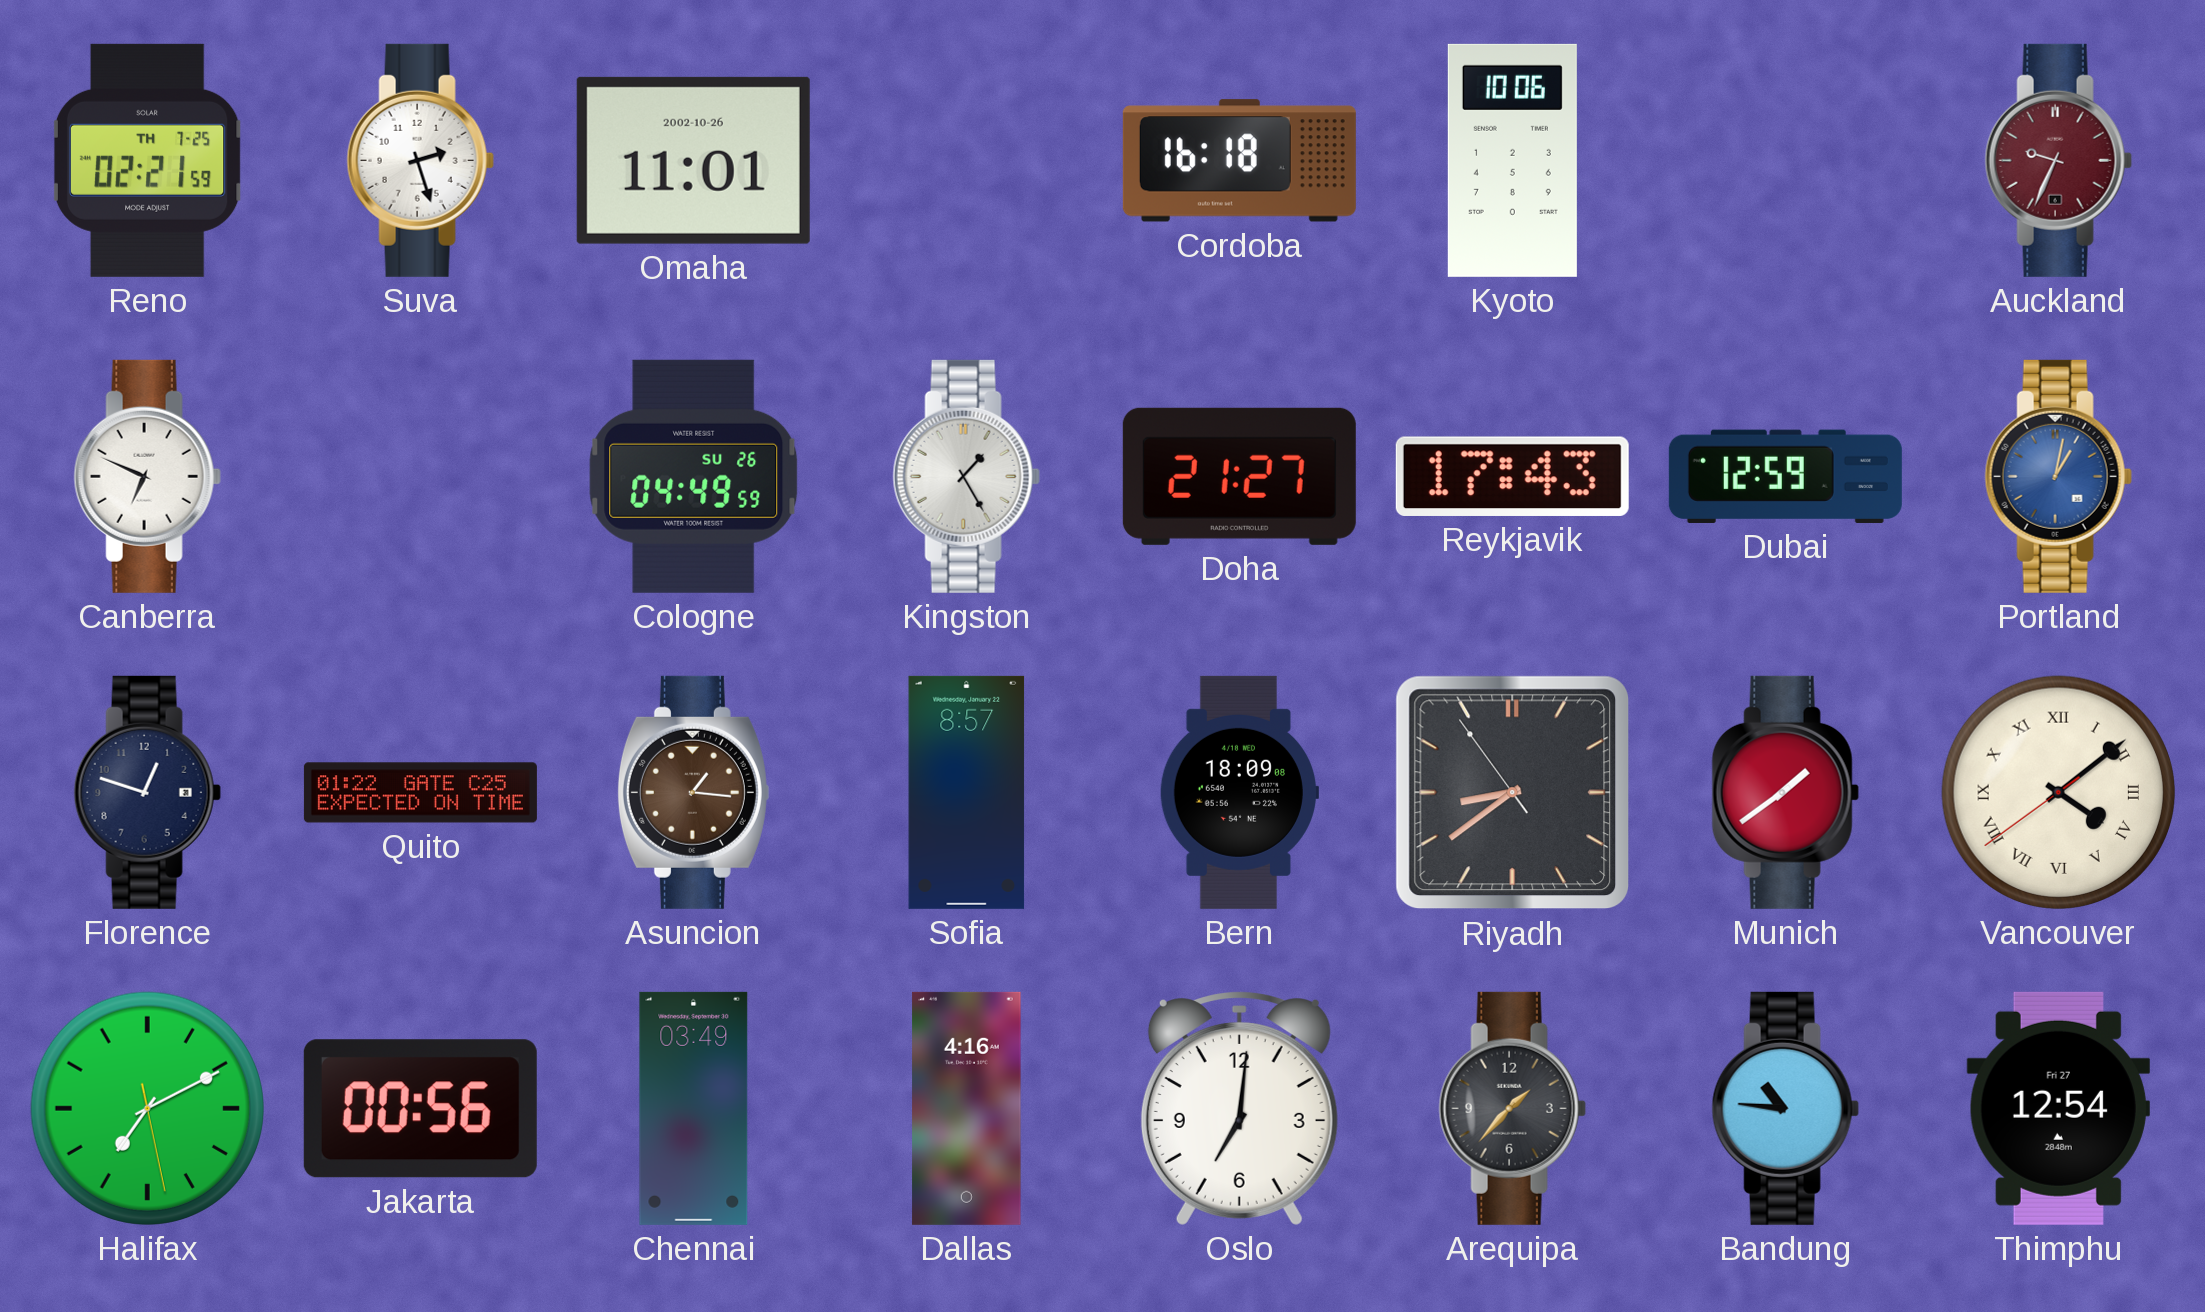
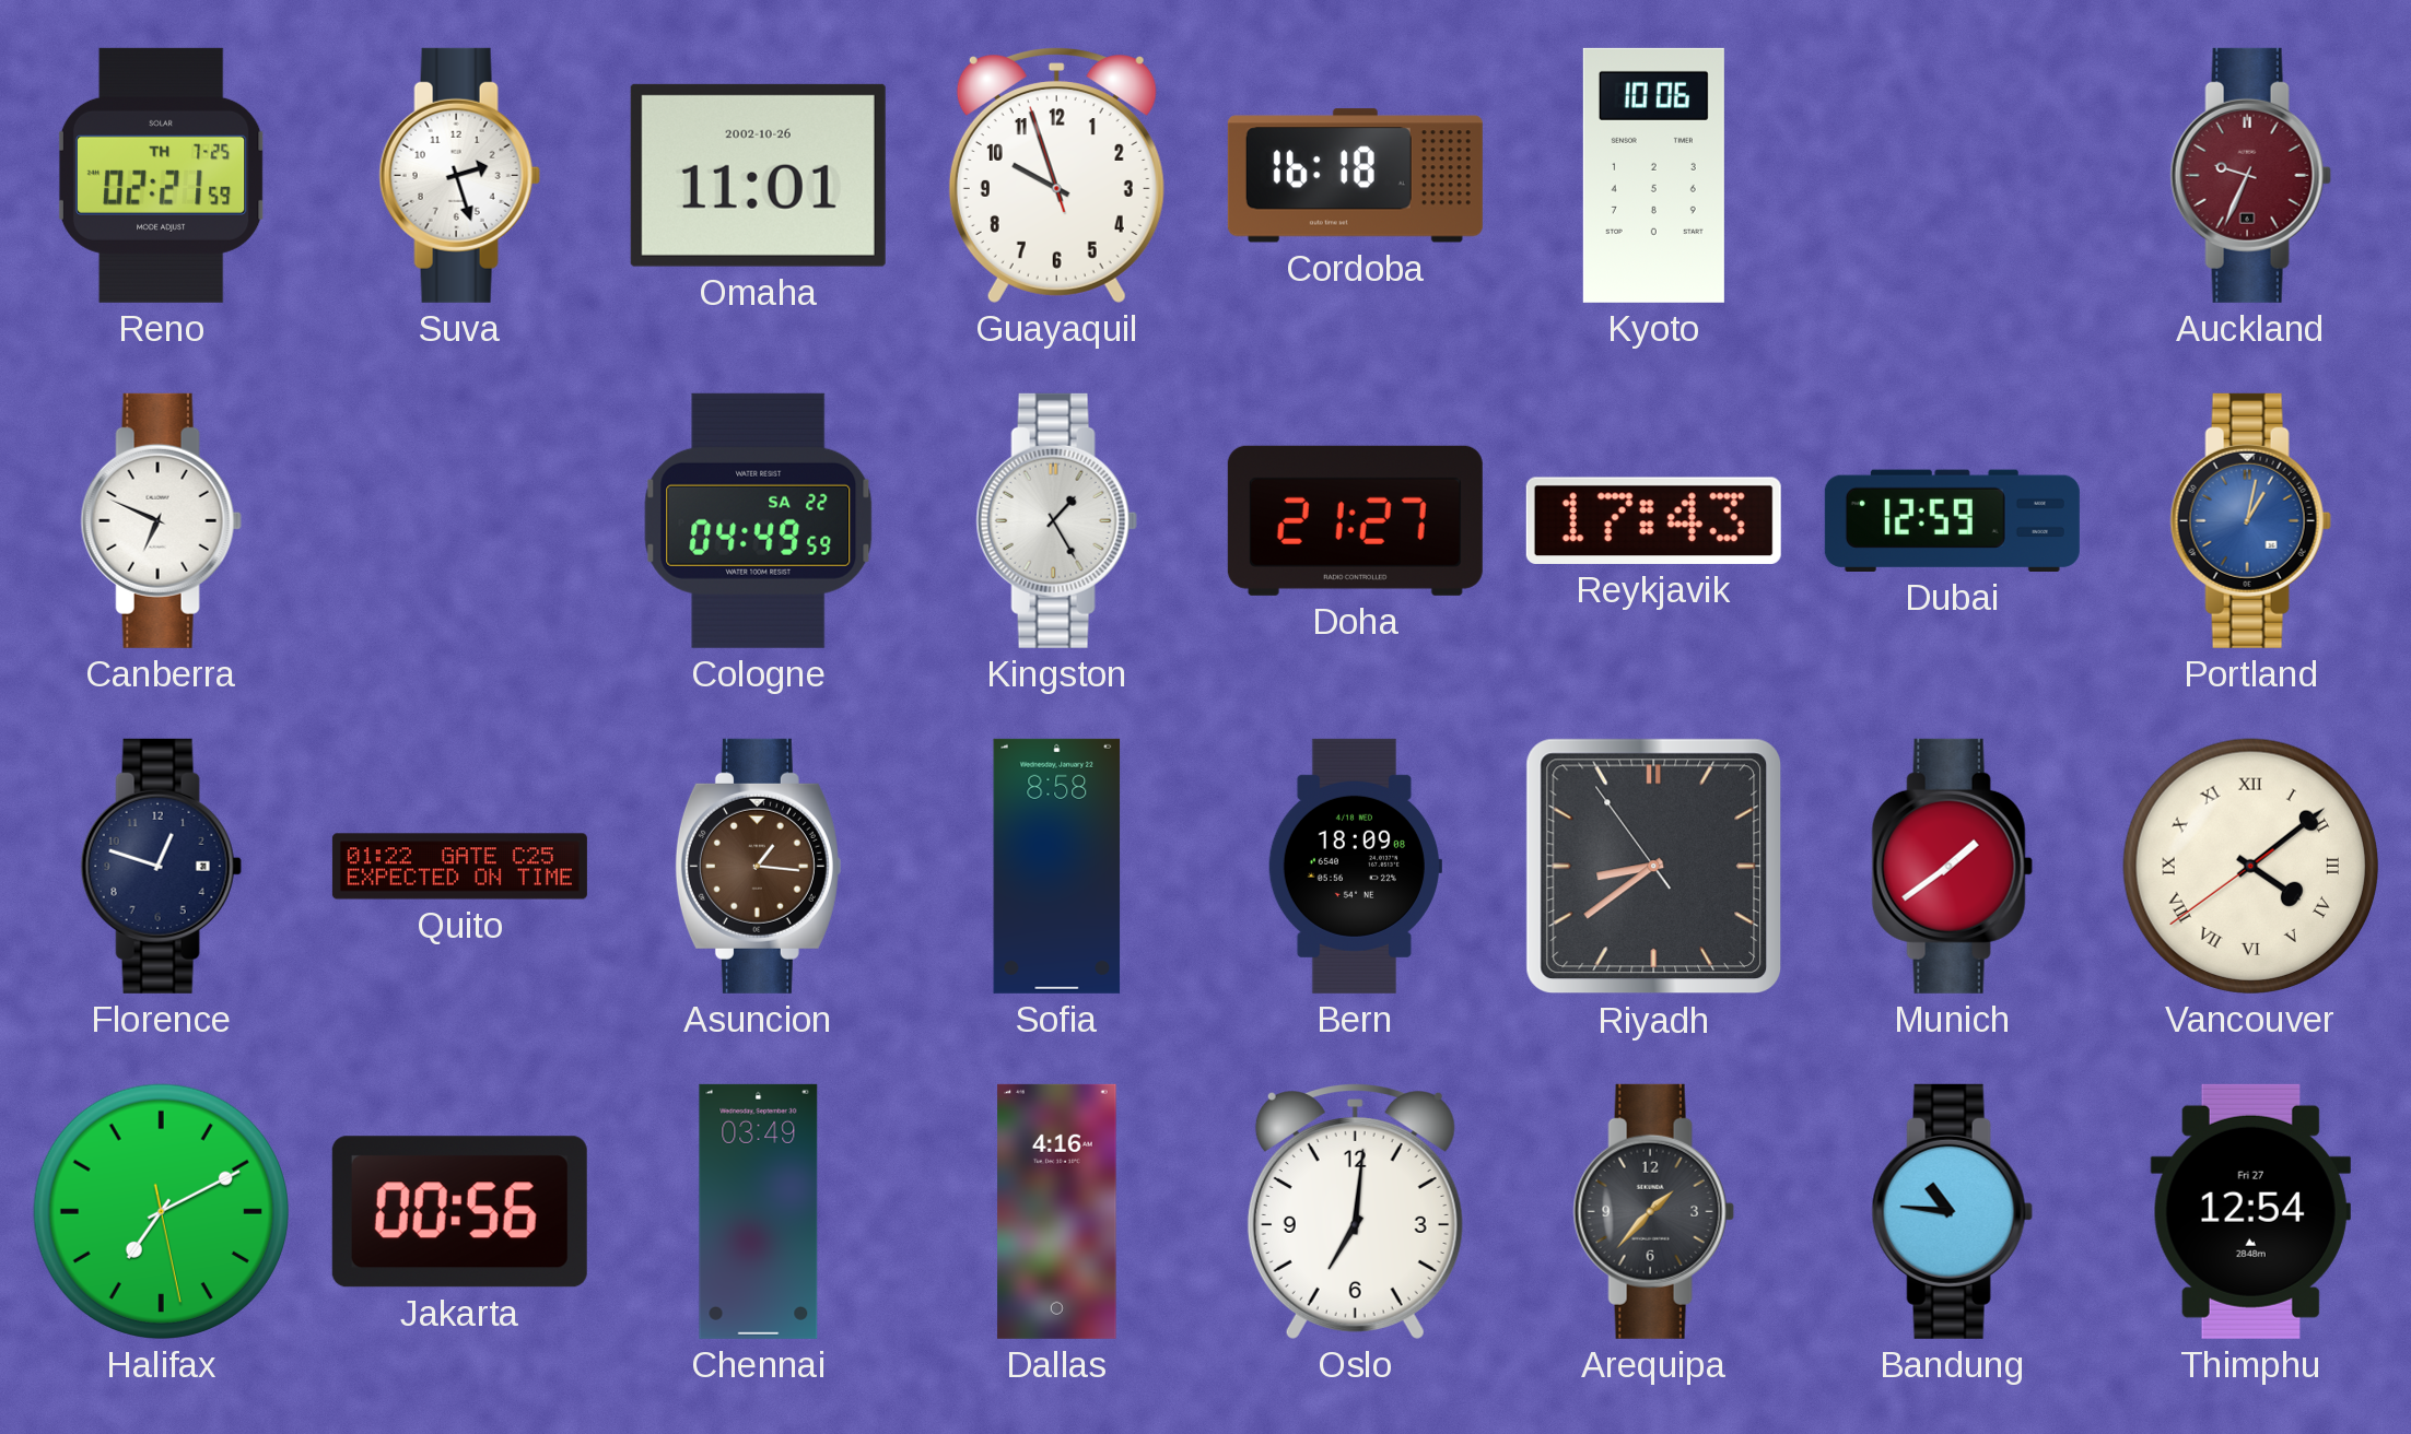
Guayaquil: none -> 9:56 (1056, 175)
Cologne date: SU 26 -> SA 22 (759, 520)
Sofia: 8:57 -> 8:58 (1057, 866)
